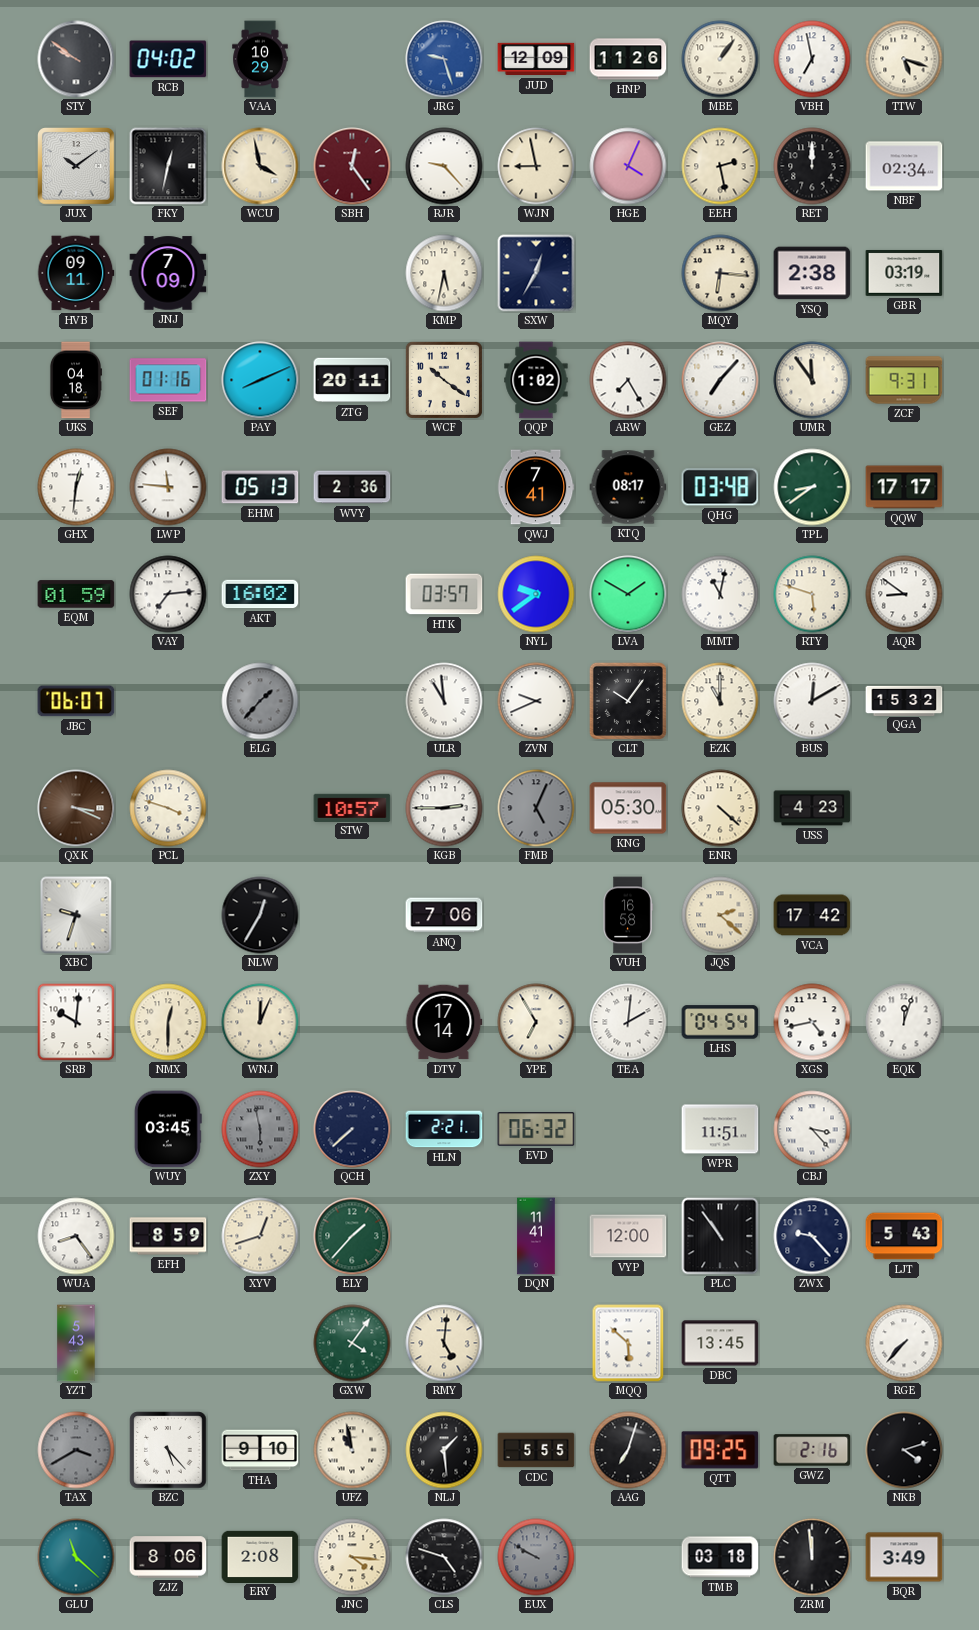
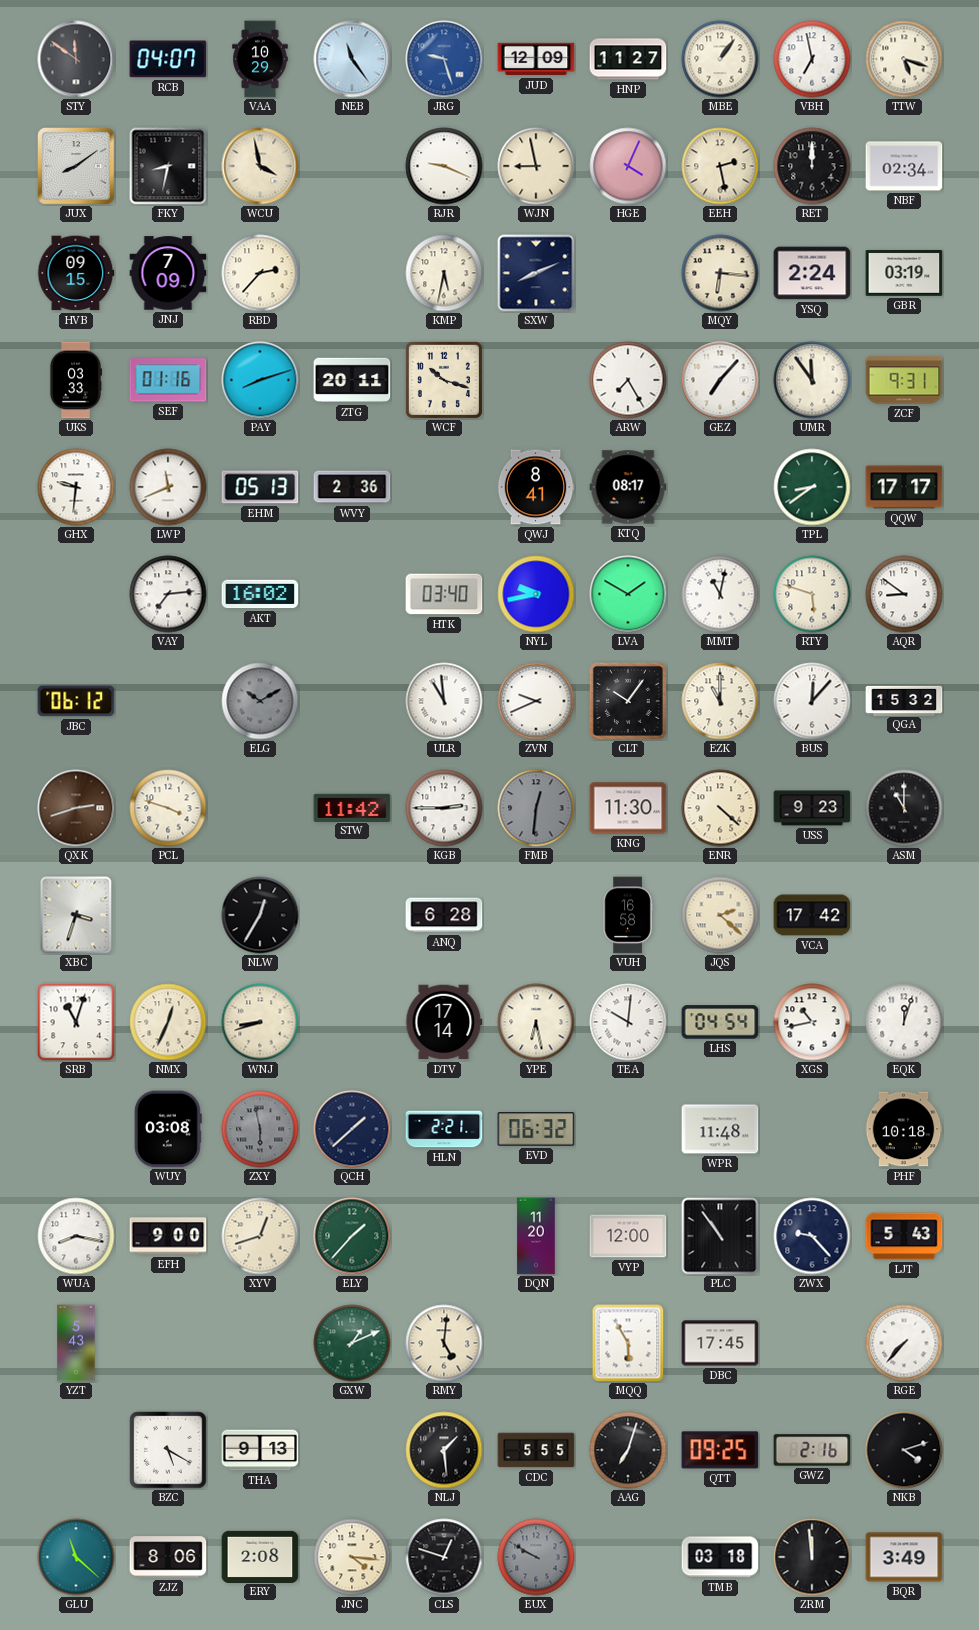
STY: 9:51 -> 11:51 (76, 59)
RCB: 04:02 -> 04:07 (168, 59)
NEB: none -> 11:24 (352, 59)
HNP: 11:26 -> 11:27 (628, 59)
JUX: 10:09 -> 8:09 (76, 166)
FKY: 12:32 -> 8:32 (168, 166)
SBH: 12:24 -> none (352, 166)
RJR: 9:23 -> 9:19 (444, 166)
HVB: 09:11 -> 09:15 (76, 273)
RBD: none -> 2:37 (260, 273)
SXW: 12:35 -> 8:11 (536, 273)
YSQ: 2:38 -> 2:24 (812, 273)
UKS: 04:18 -> 03:33 (75, 380)
PAY: 8:11 -> 8:12 (260, 380)
WCF: 10:21 -> 10:18 (444, 380)
QQP: 1:02 -> none (536, 380)
GHX: 12:31 -> 9:31 (76, 487)
LWP: 11:46 -> 11:41 (168, 487)
QWJ: 7:41 -> 8:41 (536, 487)
QHG: 03:48 -> none (720, 487)
EQM: 01:59 -> none (76, 594)
HTK: 03:57 -> 03:40 (444, 594)
NYL: 9:39 -> 9:43 (536, 594)
JBC: 06:07 -> 06:12 (76, 701)
ELG: 1:37 -> 10:10 (260, 701)
BUS: 12:10 -> 12:07 (812, 701)
QXK: 3:19 -> 2:42 (76, 808)
STW: 10:57 -> 11:42 (352, 807)
FMB: 5:04 -> 12:31 (536, 808)
KNG: 05:30 -> 11:30 (628, 808)
USS: 4:23 -> 9:23 (812, 808)
ASM: none -> 11:00 (904, 808)
XBC: 9:33 -> 3:33 (76, 915)
ANQ: 7:06 -> 6:28 (444, 915)
SRB: 10:01 -> 11:03 (76, 1022)
NMX: 12:30 -> 12:34 (168, 1022)
WNJ: 12:04 -> 8:42 (260, 1022)
YPE: 6:55 -> 6:28 (536, 1022)
TEA: 2:01 -> 10:01 (628, 1022)
XGS: 4:43 -> 10:43 (812, 1022)
WUY: 03:45 -> 03:08 (168, 1129)
QCH: 7:38 -> 1:38 (352, 1129)
WPR: 11:51 -> 11:48 (720, 1129)
CBJ: 3:23 -> none (812, 1129)
PHF: none -> 10:18 (904, 1129)
WUA: 8:24 -> 8:17 (76, 1236)
EFH: 8:59 -> 9:00 (168, 1236)
DQN: 11:41 -> 11:20 (536, 1236)
GXW: 4:06 -> 1:11 (352, 1343)
MQQ: 5:52 -> 5:55 (628, 1343)
DBC: 13:45 -> 17:45 (720, 1343)
TAX: 3:40 -> none (76, 1450)
BZC: 5:23 -> 5:20 (168, 1450)
THA: 9:10 -> 9:13 (260, 1450)
UFZ: 10:58 -> none (352, 1450)
CLS: 4:48 -> 12:48 (444, 1557)
